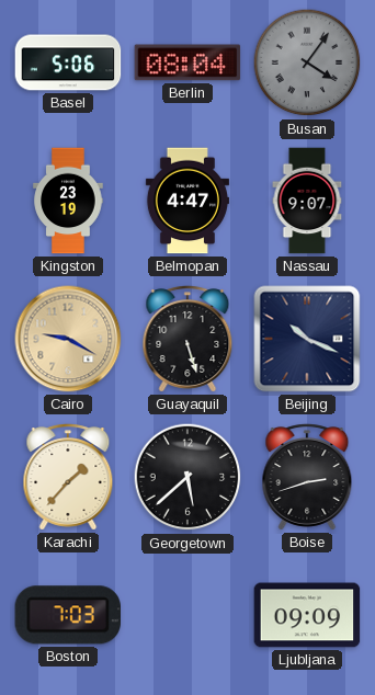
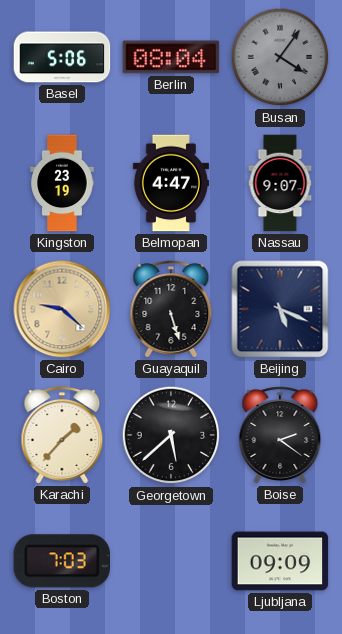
Cairo: 9:20 -> 9:22 (62, 309)
Beijing: 10:19 -> 5:19 (280, 309)
Boise: 2:42 -> 2:21 (280, 435)
